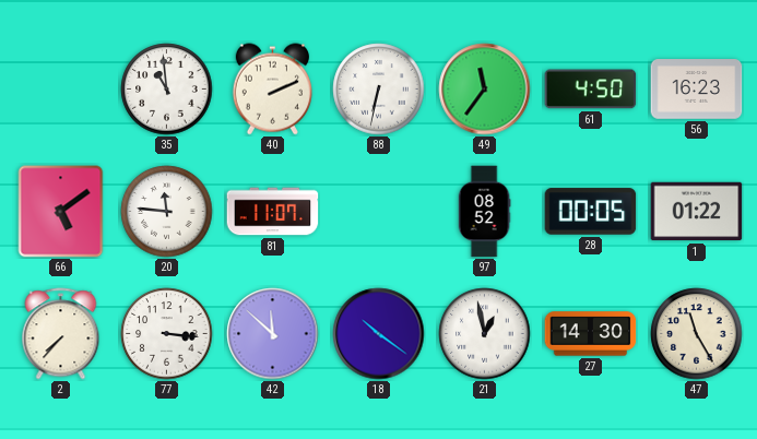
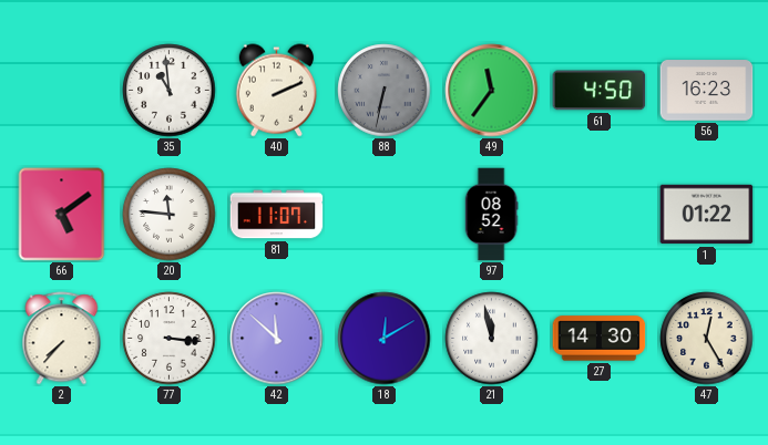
88 dial: white -> grey (385, 91)
28: 00:05 -> none (591, 212)
18: 10:21 -> 12:10 (385, 339)
21: 12:58 -> 11:58 (492, 339)
47: 11:25 -> 12:25 (707, 339)
